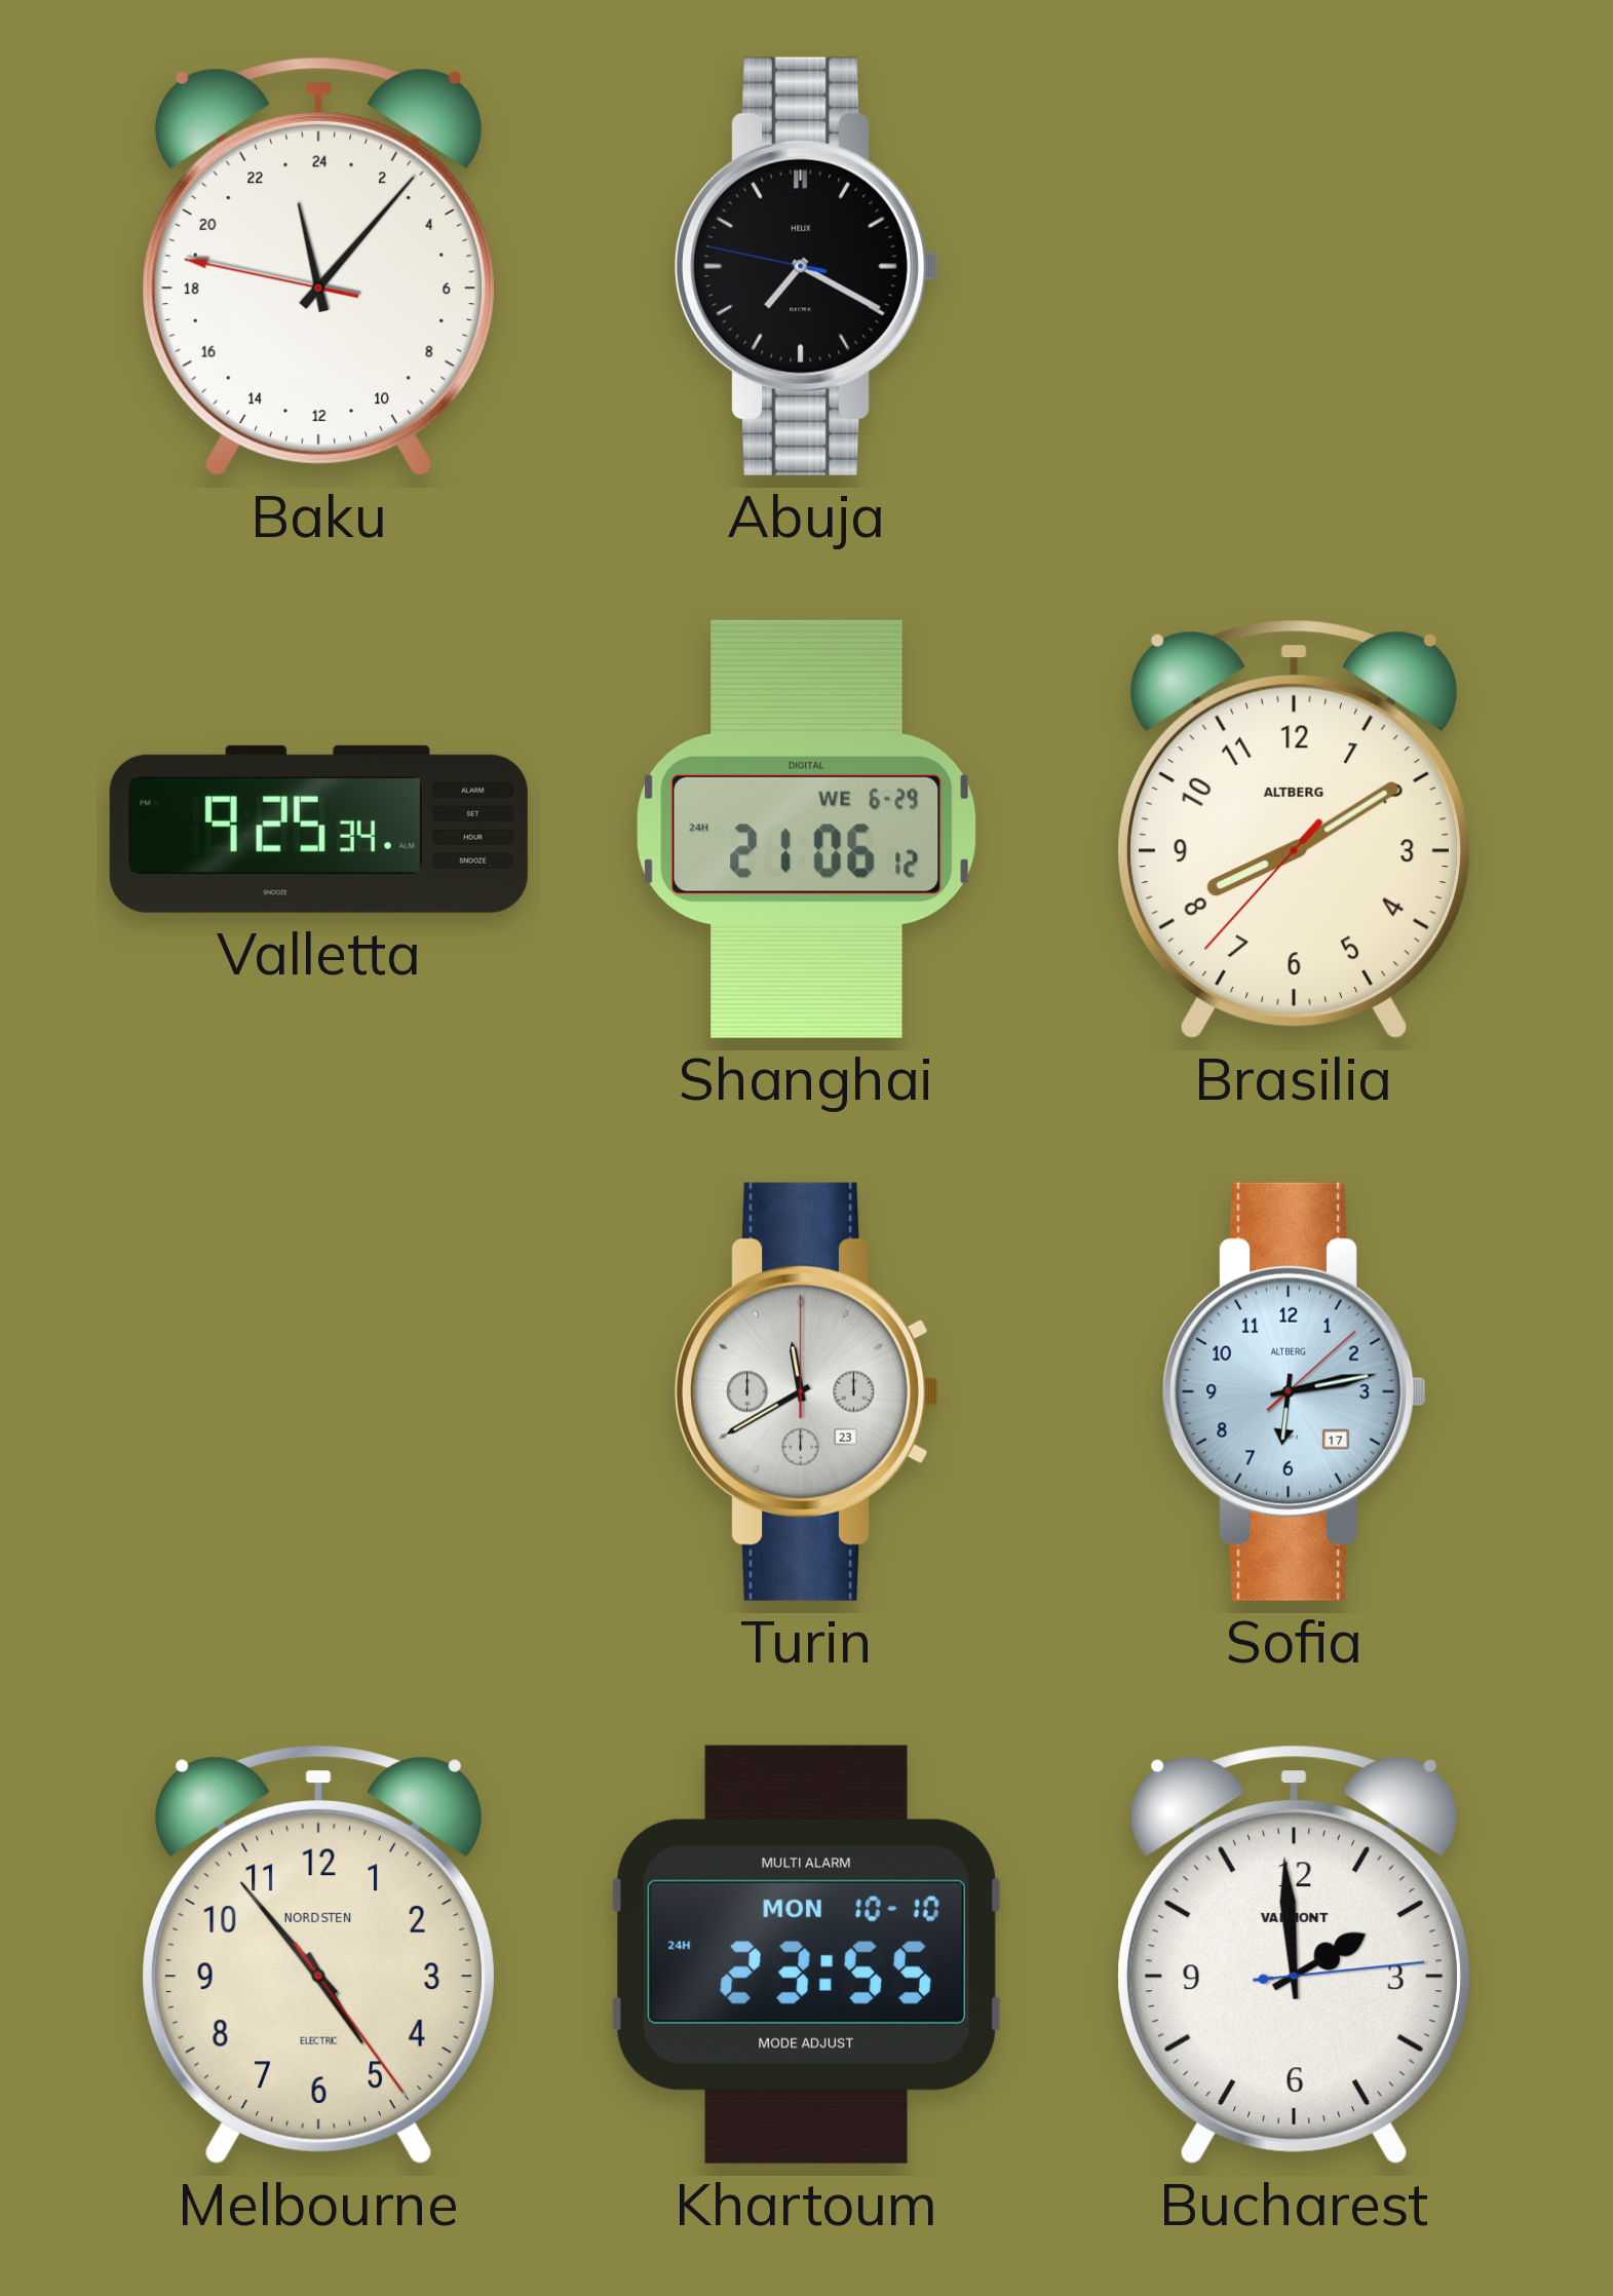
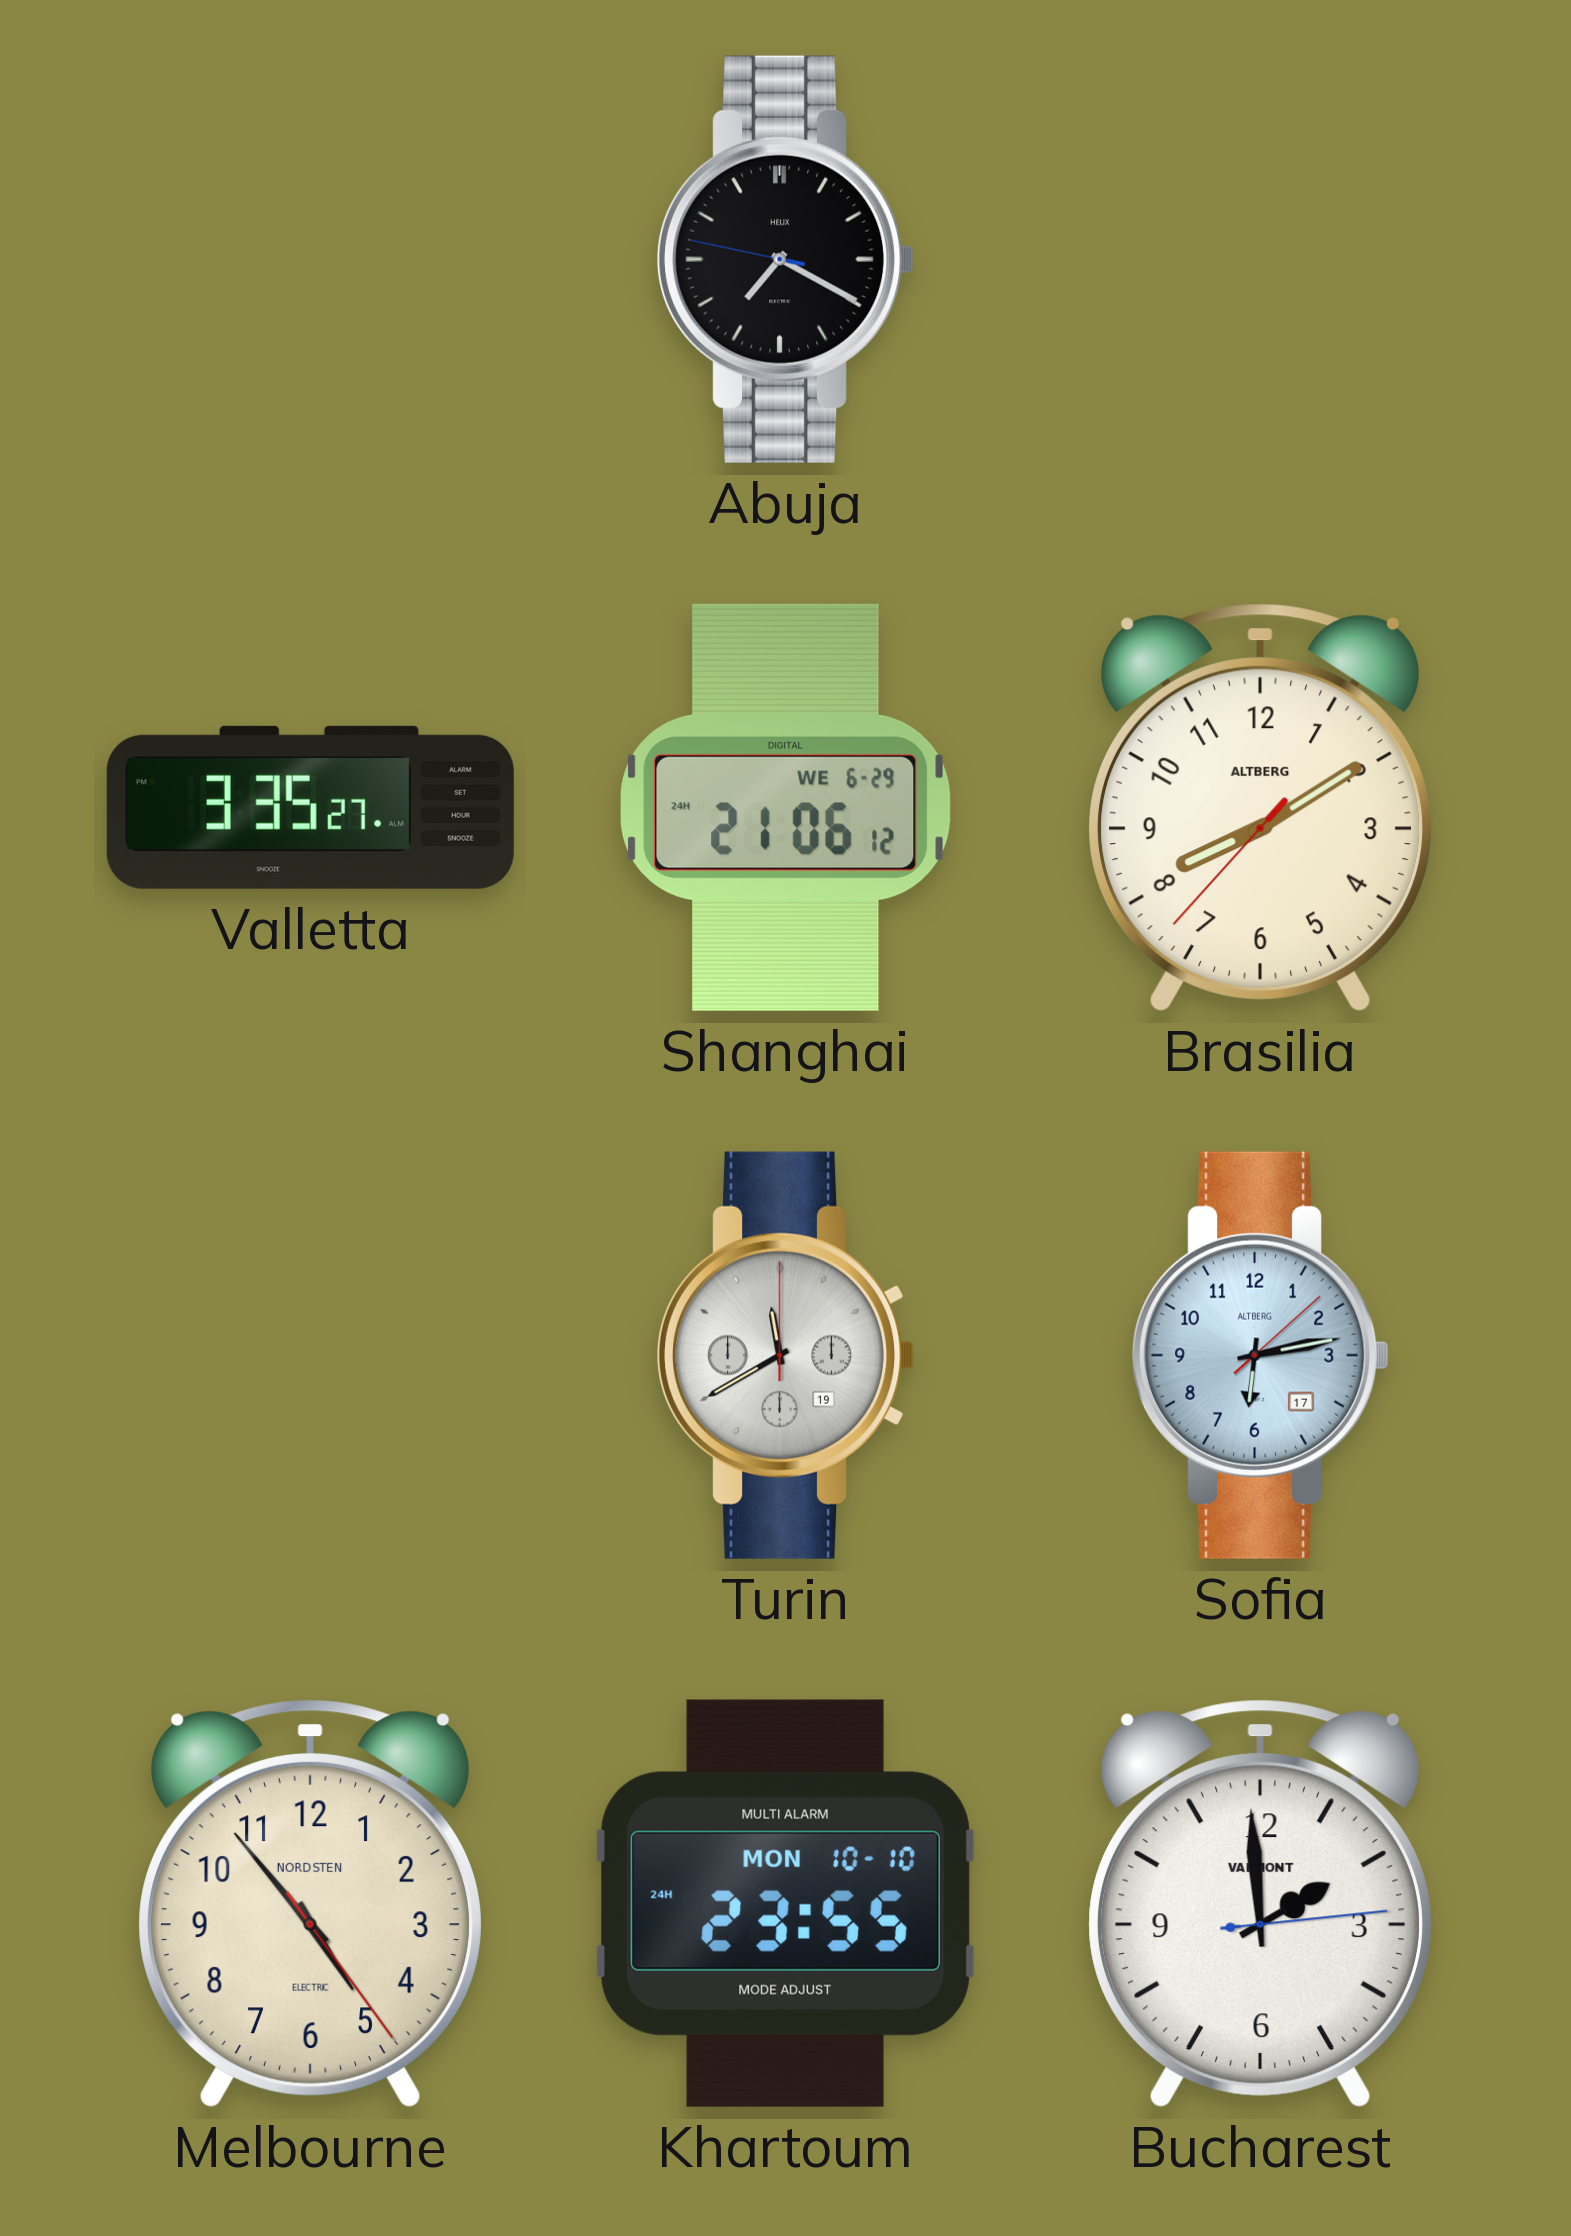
Baku: 23:06 -> none (318, 267)
Valletta: 9:25 -> 3:35 (310, 807)
Turin date: 23 -> 19 (787, 1355)
